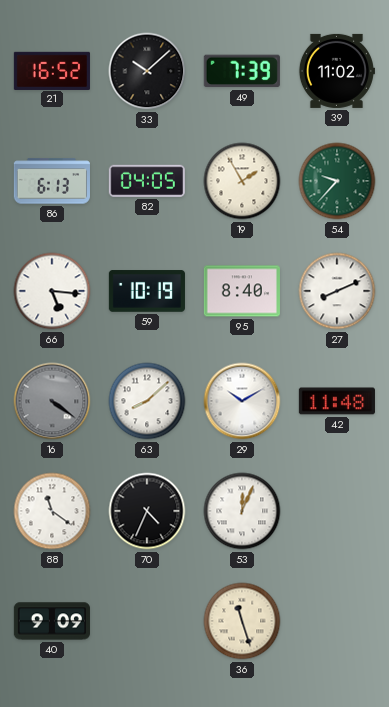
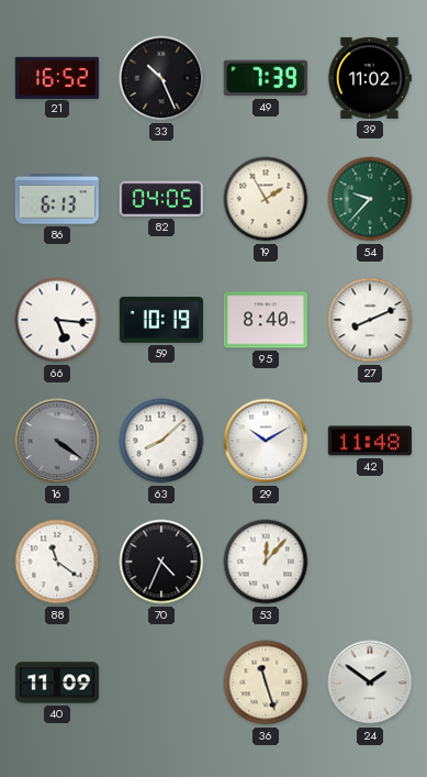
33: 10:08 -> 10:26 (161, 78)
53: 12:04 -> 12:07 (266, 562)
40: 9:09 -> 11:09 (56, 682)
24: none -> 1:51 (370, 682)
